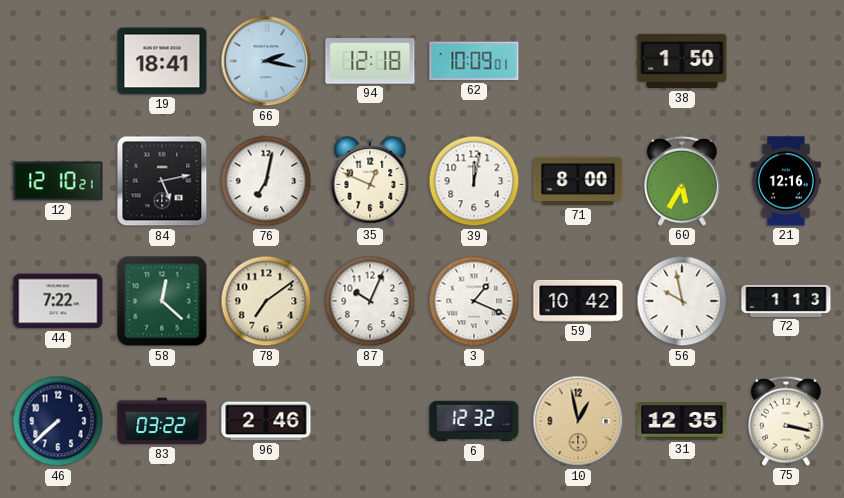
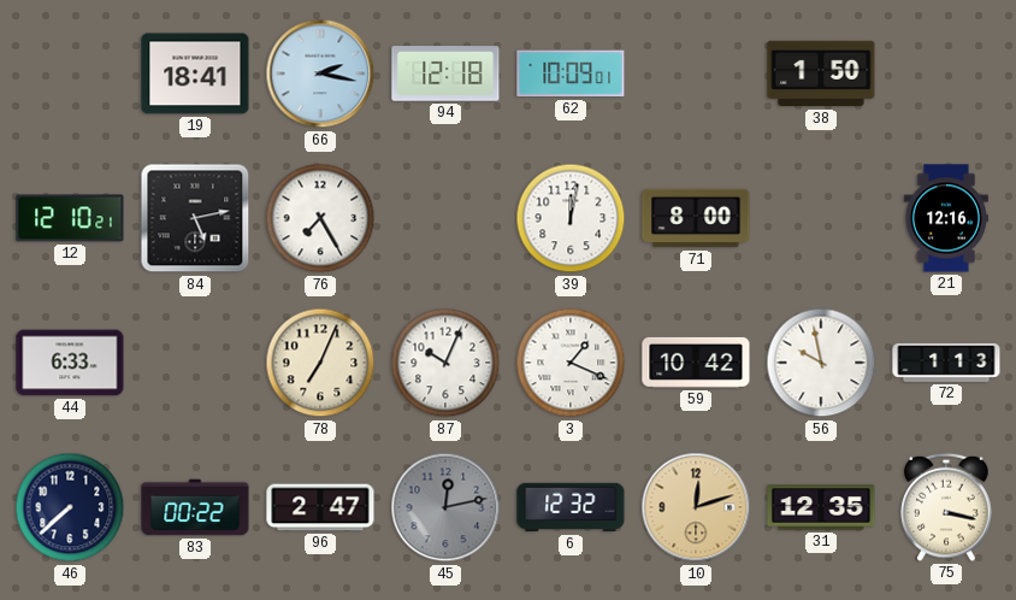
76: 7:02 -> 7:25 (320, 218)
35: 12:49 -> none (370, 181)
60: 5:35 -> none (682, 181)
44: 7:22 -> 6:33 (70, 363)
58: 12:22 -> none (162, 301)
78: 7:09 -> 7:04 (320, 363)
83: 03:22 -> 00:22 (195, 507)
96: 2:46 -> 2:47 (320, 507)
45: none -> 12:13 (445, 507)
10: 12:58 -> 12:12 (696, 507)
